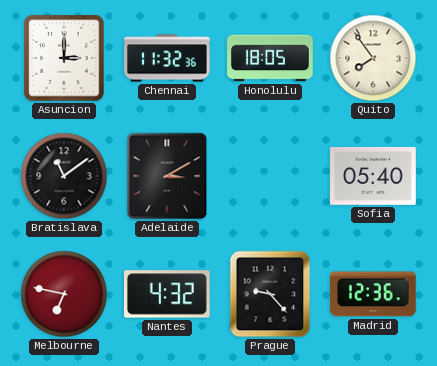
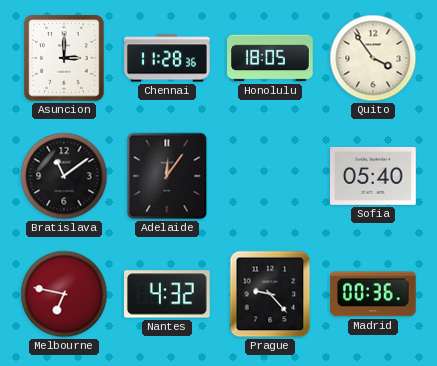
Chennai: 11:32 -> 11:28 (167, 58)
Quito: 7:54 -> 3:54 (373, 58)
Adelaide: 3:10 -> 12:06 (167, 176)
Madrid: 12:36 -> 00:36 (374, 294)
